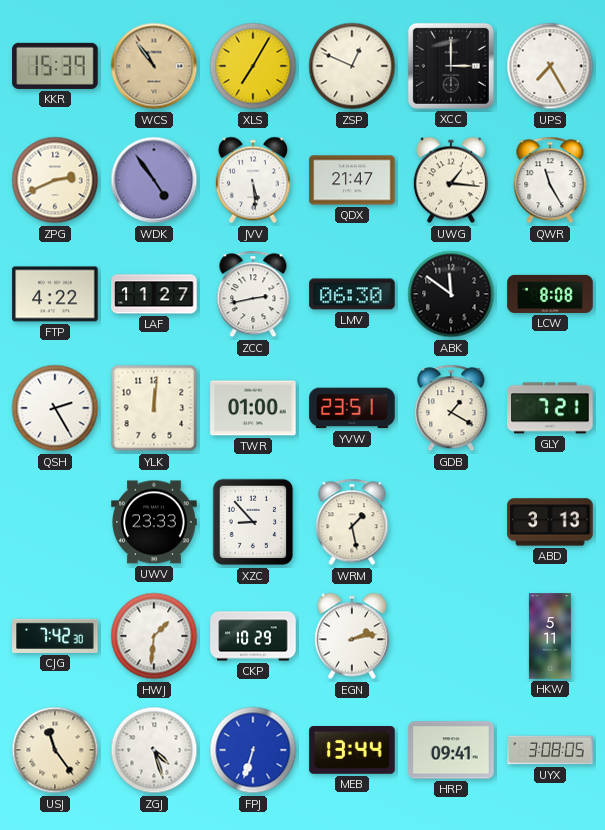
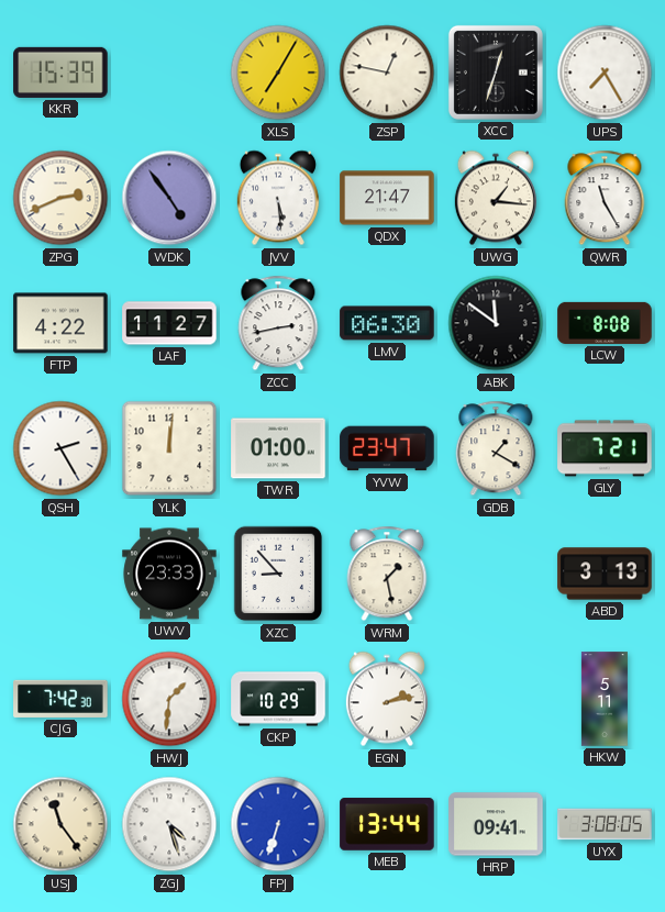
WCS: 10:54 -> none (154, 66)
ZSP: 12:49 -> 12:47 (387, 73)
XCC: 3:00 -> 12:33 (496, 73)
YVW: 23:51 -> 23:47 (387, 448)
